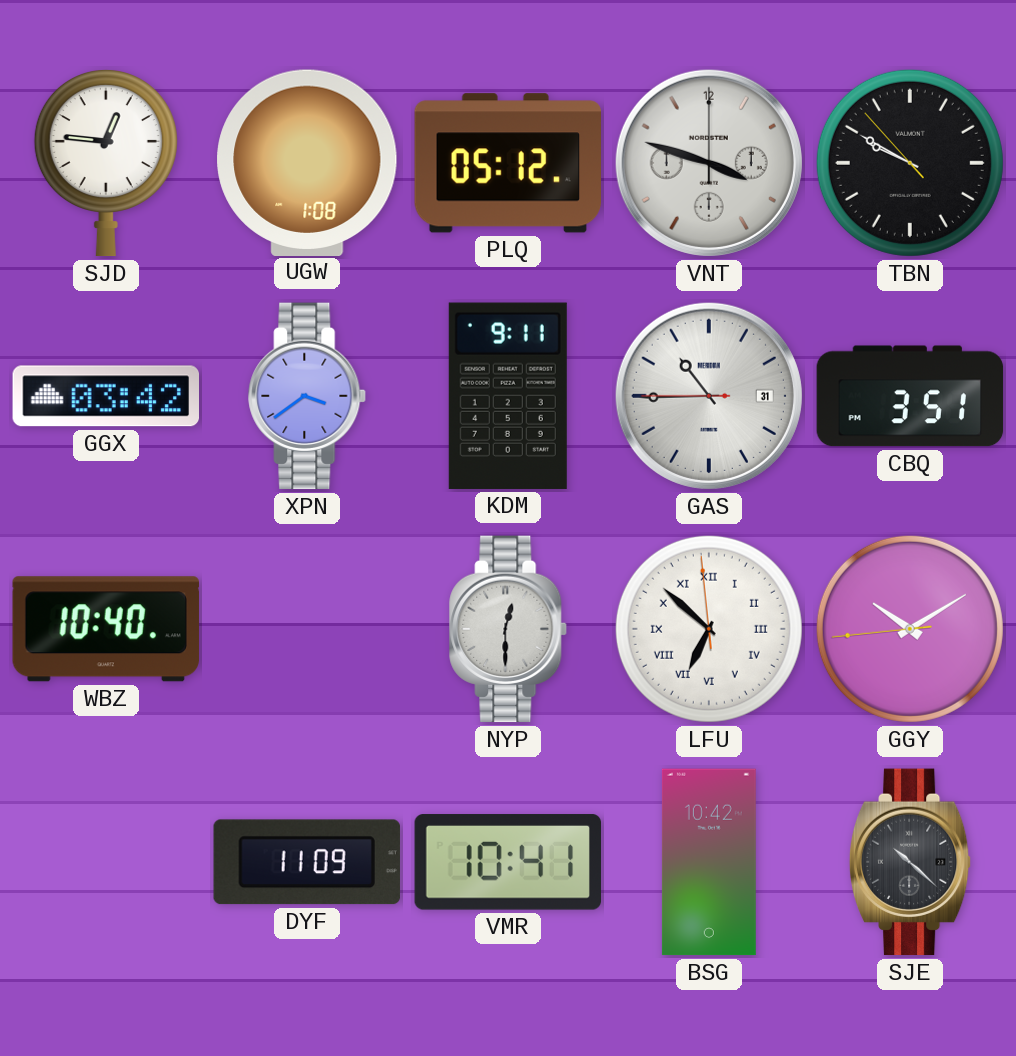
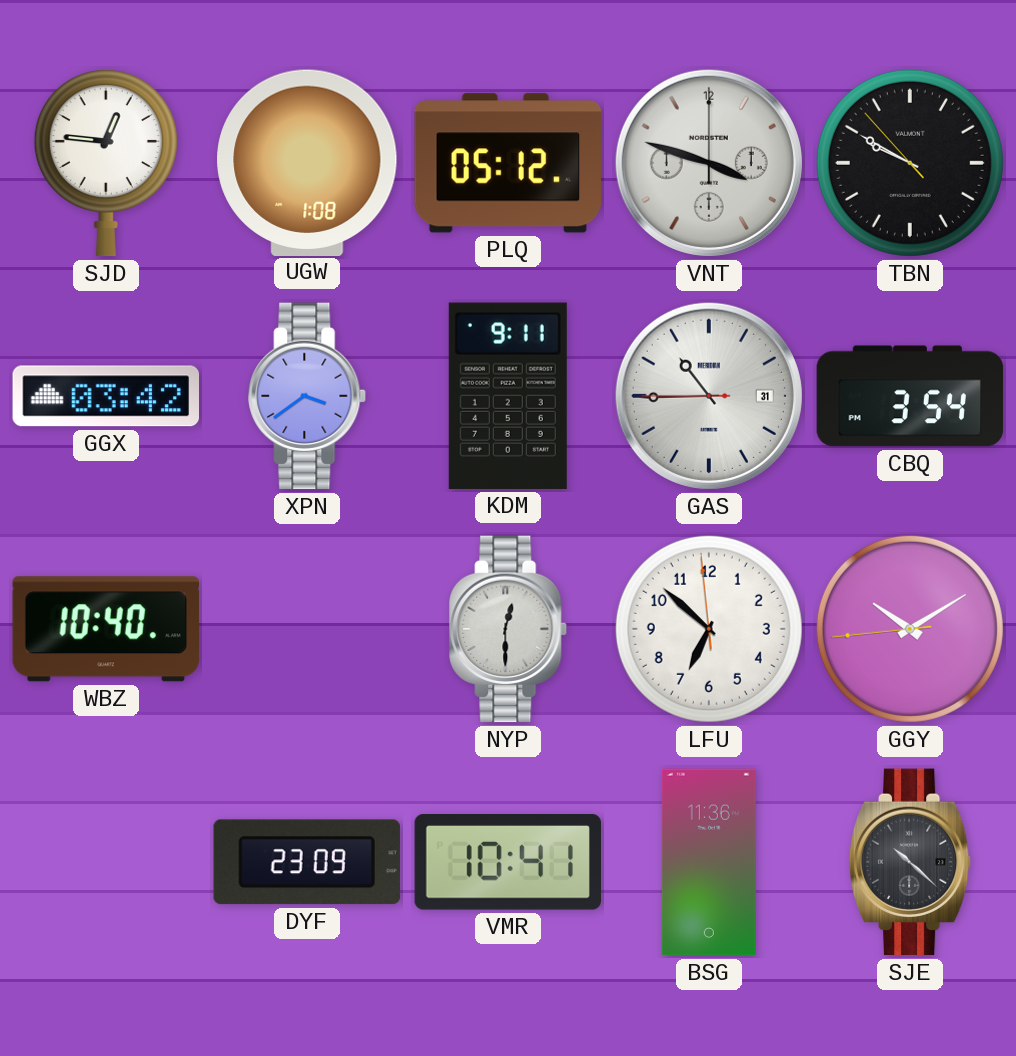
CBQ: 3:51 -> 3:54 (910, 396)
LFU numerals: Roman -> Arabic (709, 629)
DYF: 11:09 -> 23:09 (307, 862)
BSG: 10:42 -> 11:36 (709, 862)
